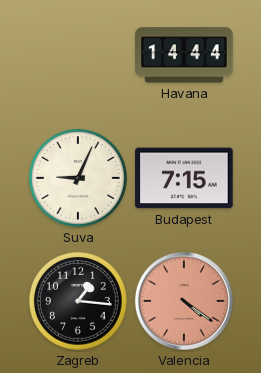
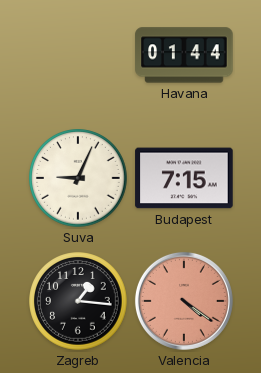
Havana: 14:44 -> 01:44 (184, 55)
